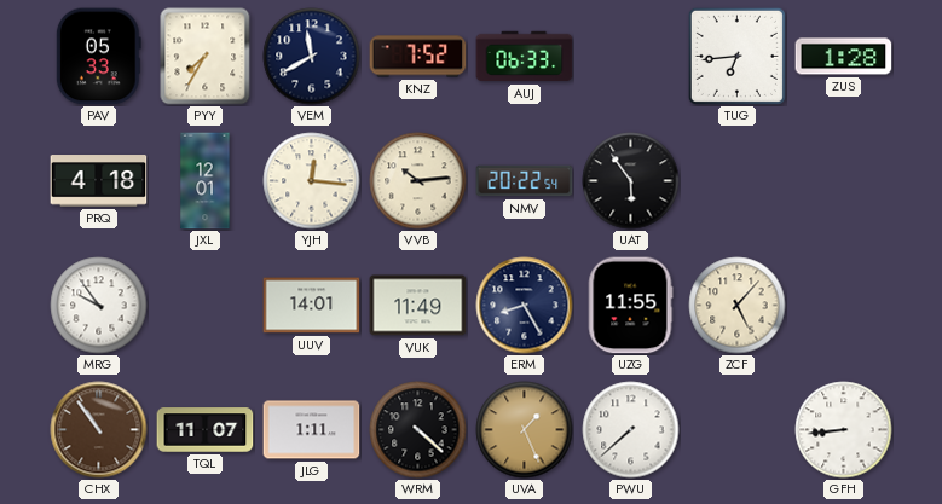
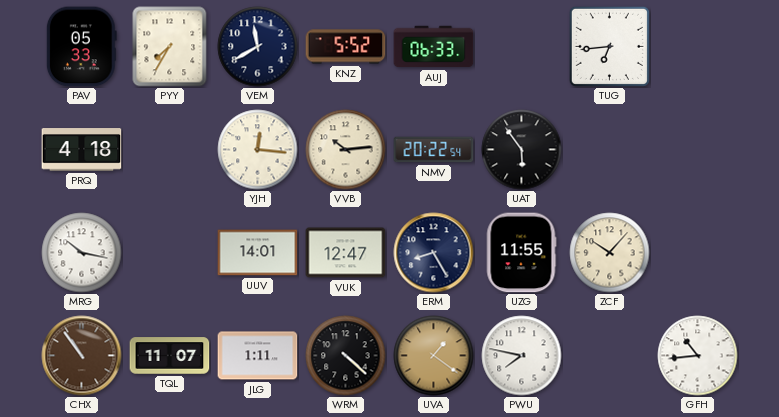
KNZ: 7:52 -> 5:52 (346, 47)
ZUS: 1:28 -> none (844, 57)
JXL: 12:01 -> none (206, 181)
MRG: 9:54 -> 10:17 (82, 253)
VUK: 11:49 -> 12:47 (346, 253)
ZCF: 5:07 -> 10:07 (610, 253)
UVA: 1:26 -> 1:21 (434, 356)
PWU: 7:38 -> 7:47 (522, 356)
GFH: 8:44 -> 10:44 (698, 356)
